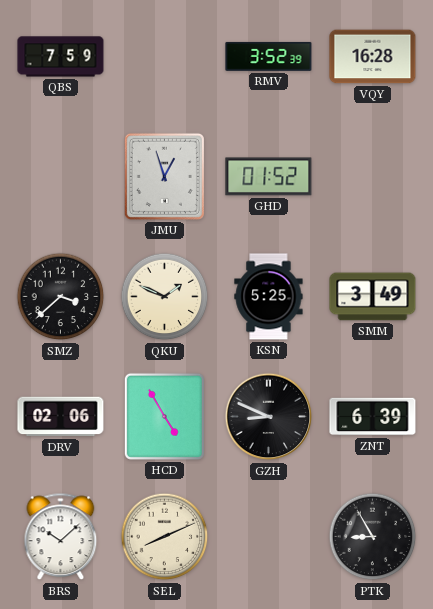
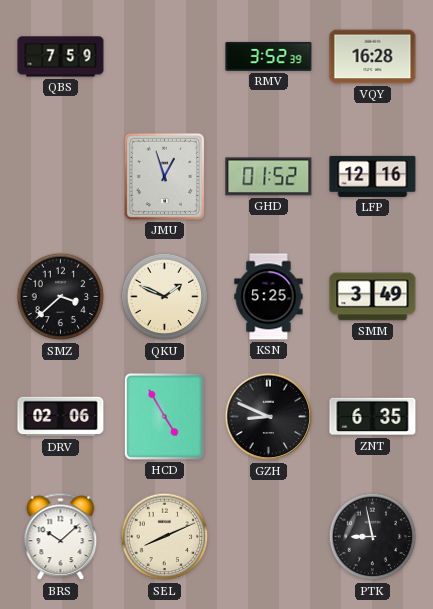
LFP: none -> 12:16 (373, 176)
ZNT: 6:39 -> 6:35 (373, 417)
PTK: 8:55 -> 8:58 (373, 537)
